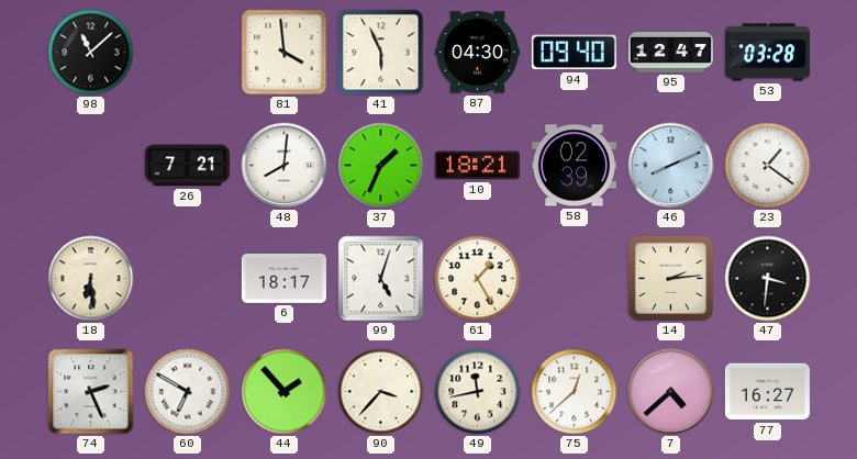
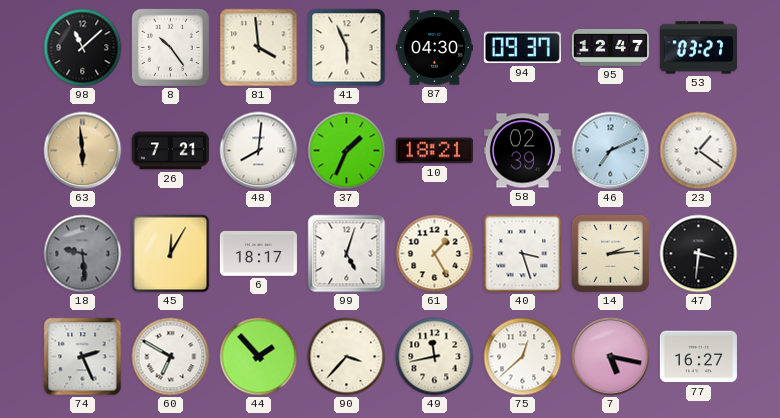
8: none -> 10:24 (170, 47)
94: 09:40 -> 09:37 (522, 48)
53: 03:28 -> 03:27 (698, 48)
63: none -> 5:59 (83, 151)
46: 8:11 -> 7:11 (611, 151)
18: 6:29 -> 9:29 (83, 254)
18 dial: cream -> grey (83, 254)
45: none -> 12:05 (171, 254)
40: none -> 3:27 (523, 254)
7: 4:38 -> 5:17 (611, 357)
